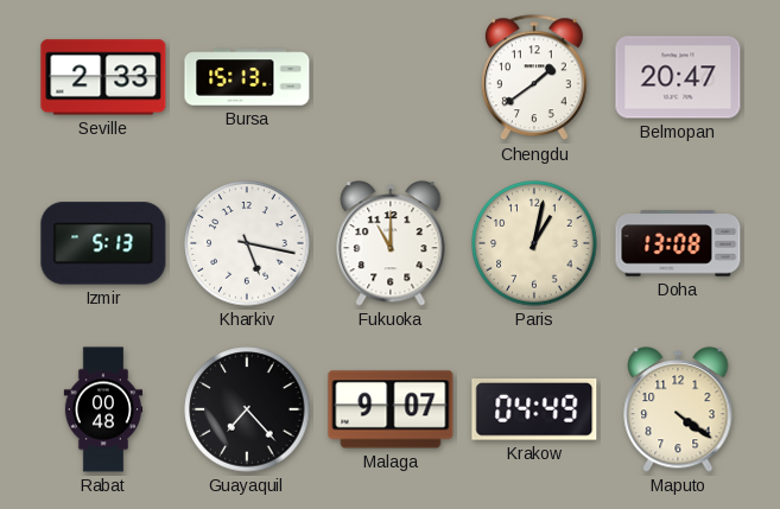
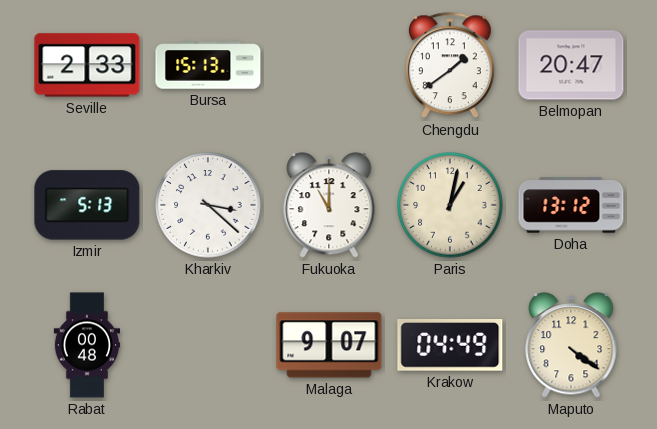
Kharkiv: 5:17 -> 3:22 (208, 205)
Doha: 13:08 -> 13:12 (571, 205)
Guayaquil: 7:23 -> none (247, 409)
